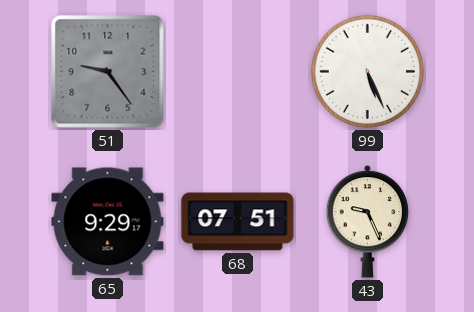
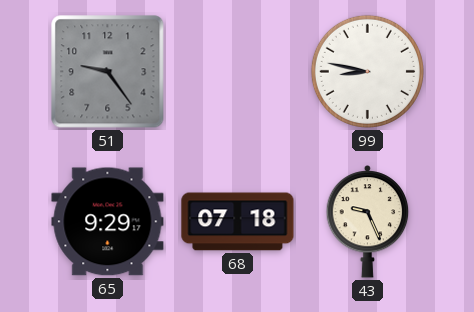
99: 5:26 -> 8:47 (367, 71)
68: 07:51 -> 07:18 (238, 222)
